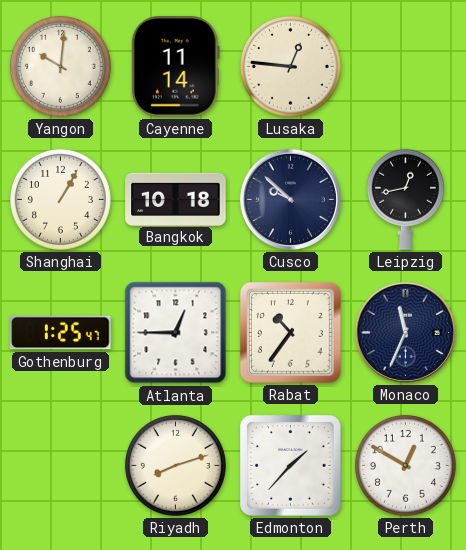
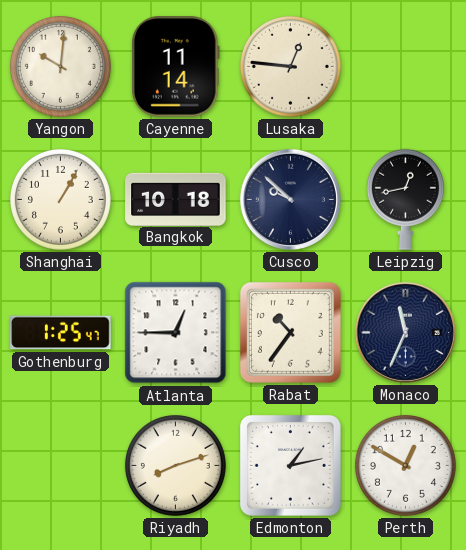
Edmonton: 1:37 -> 1:13 (290, 465)
